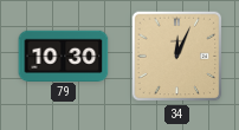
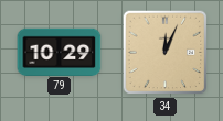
79: 10:30 -> 10:29 (60, 52)
